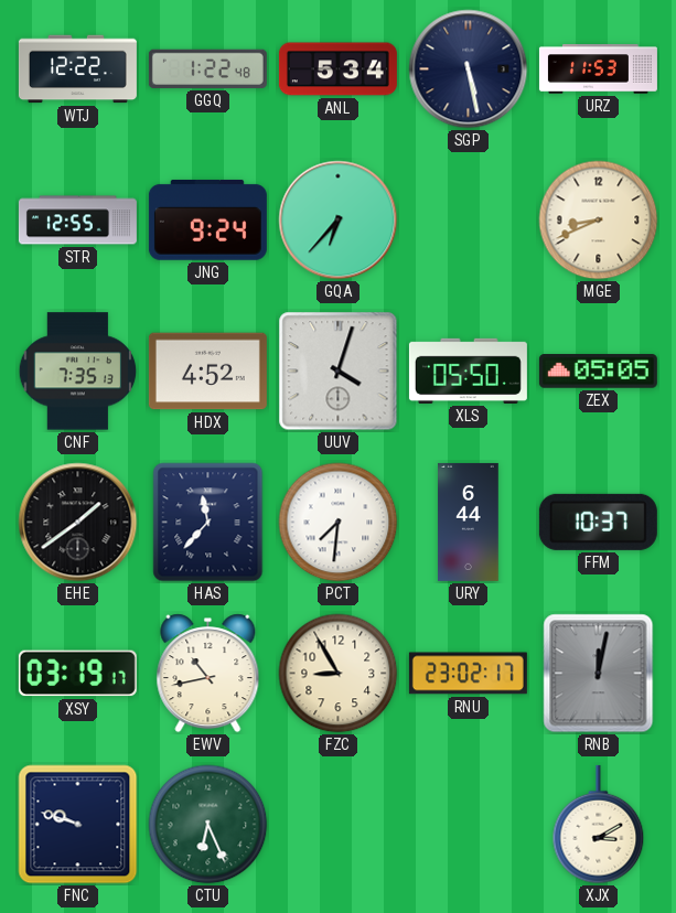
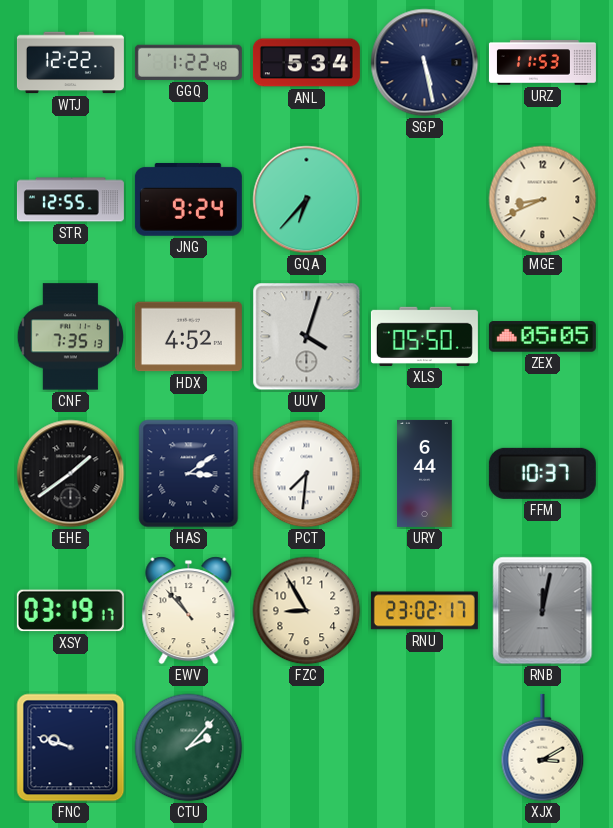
HAS: 11:37 -> 3:09 (189, 474)
EWV: 10:43 -> 10:53 (189, 611)
CTU: 6:26 -> 2:07 (189, 748)
